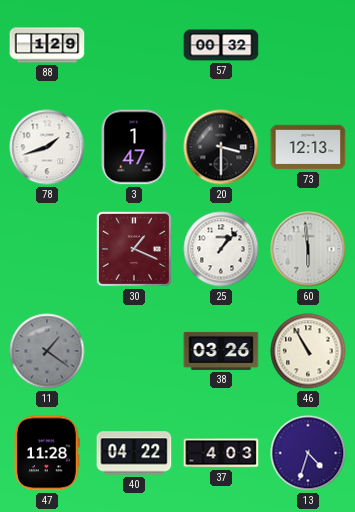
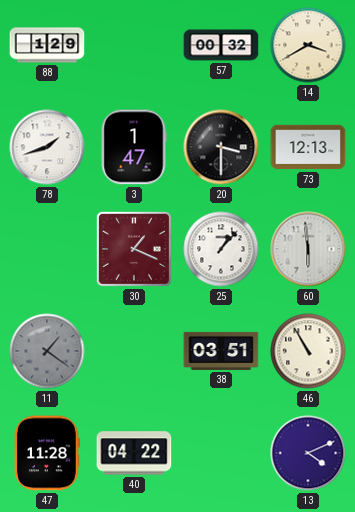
14: none -> 3:40 (308, 45)
38: 03:26 -> 03:51 (221, 351)
37: 4:03 -> none (221, 453)
13: 4:33 -> 4:11 (308, 453)
